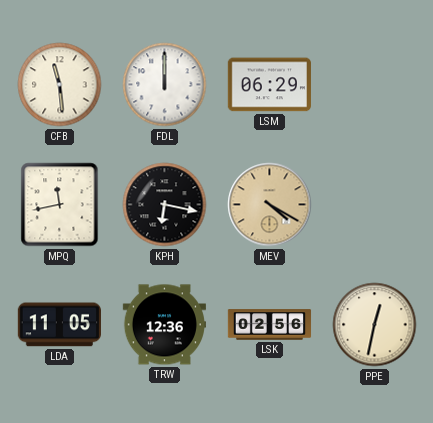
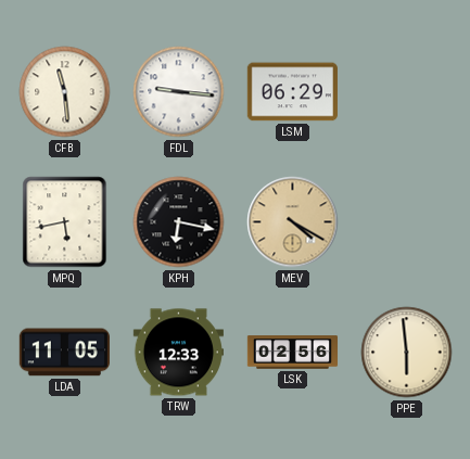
FDL: 12:00 -> 9:16 (179, 92)
MPQ: 11:43 -> 5:43 (65, 222)
TRW: 12:36 -> 12:33 (178, 353)
PPE: 12:32 -> 5:59 (407, 353)
